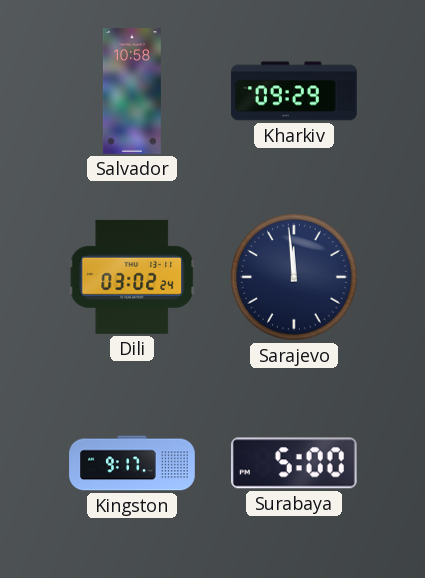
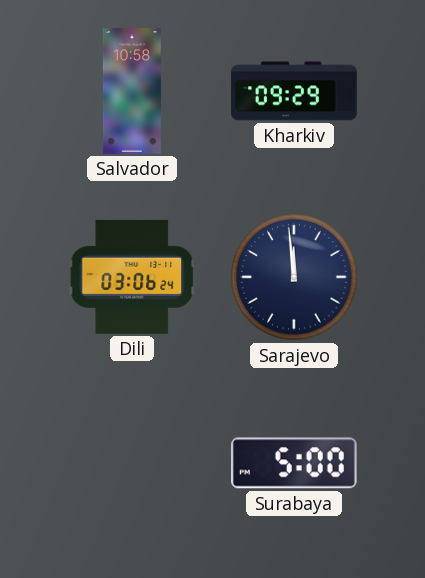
Dili: 03:02 -> 03:06 (131, 277)
Kingston: 9:17 -> none (132, 463)
